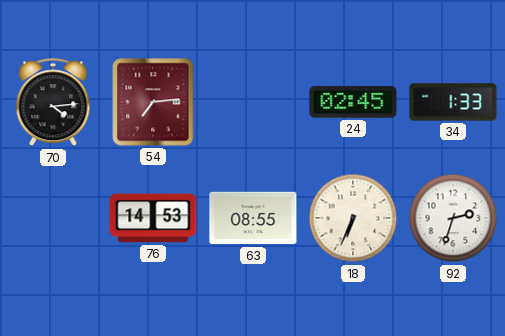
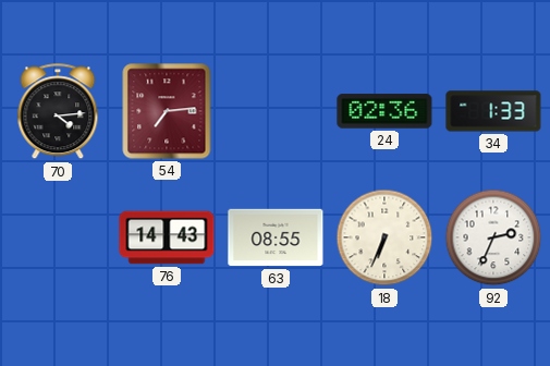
24: 02:45 -> 02:36 (384, 111)
76: 14:53 -> 14:43 (167, 237)
92: 2:33 -> 2:34 (493, 237)
